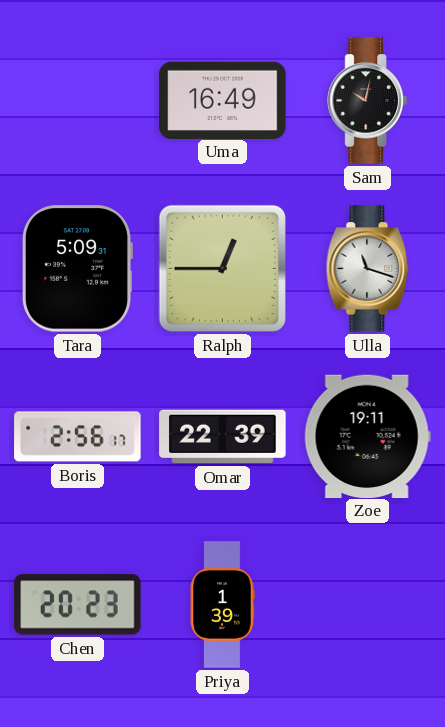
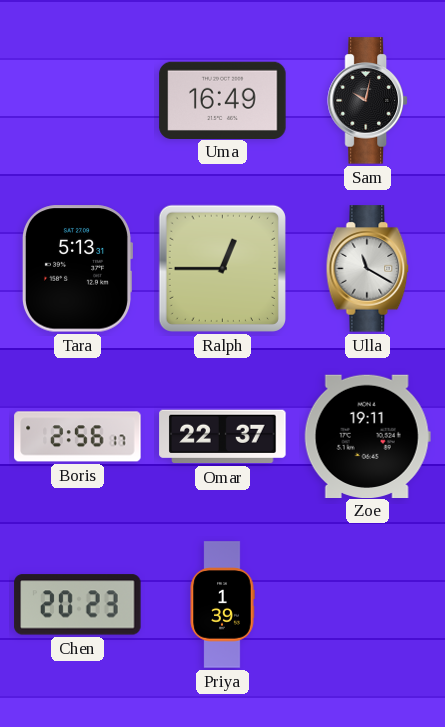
Tara: 5:09 -> 5:13 (76, 269)
Ulla: 11:18 -> 11:20 (368, 269)
Omar: 22:39 -> 22:37 (223, 437)
